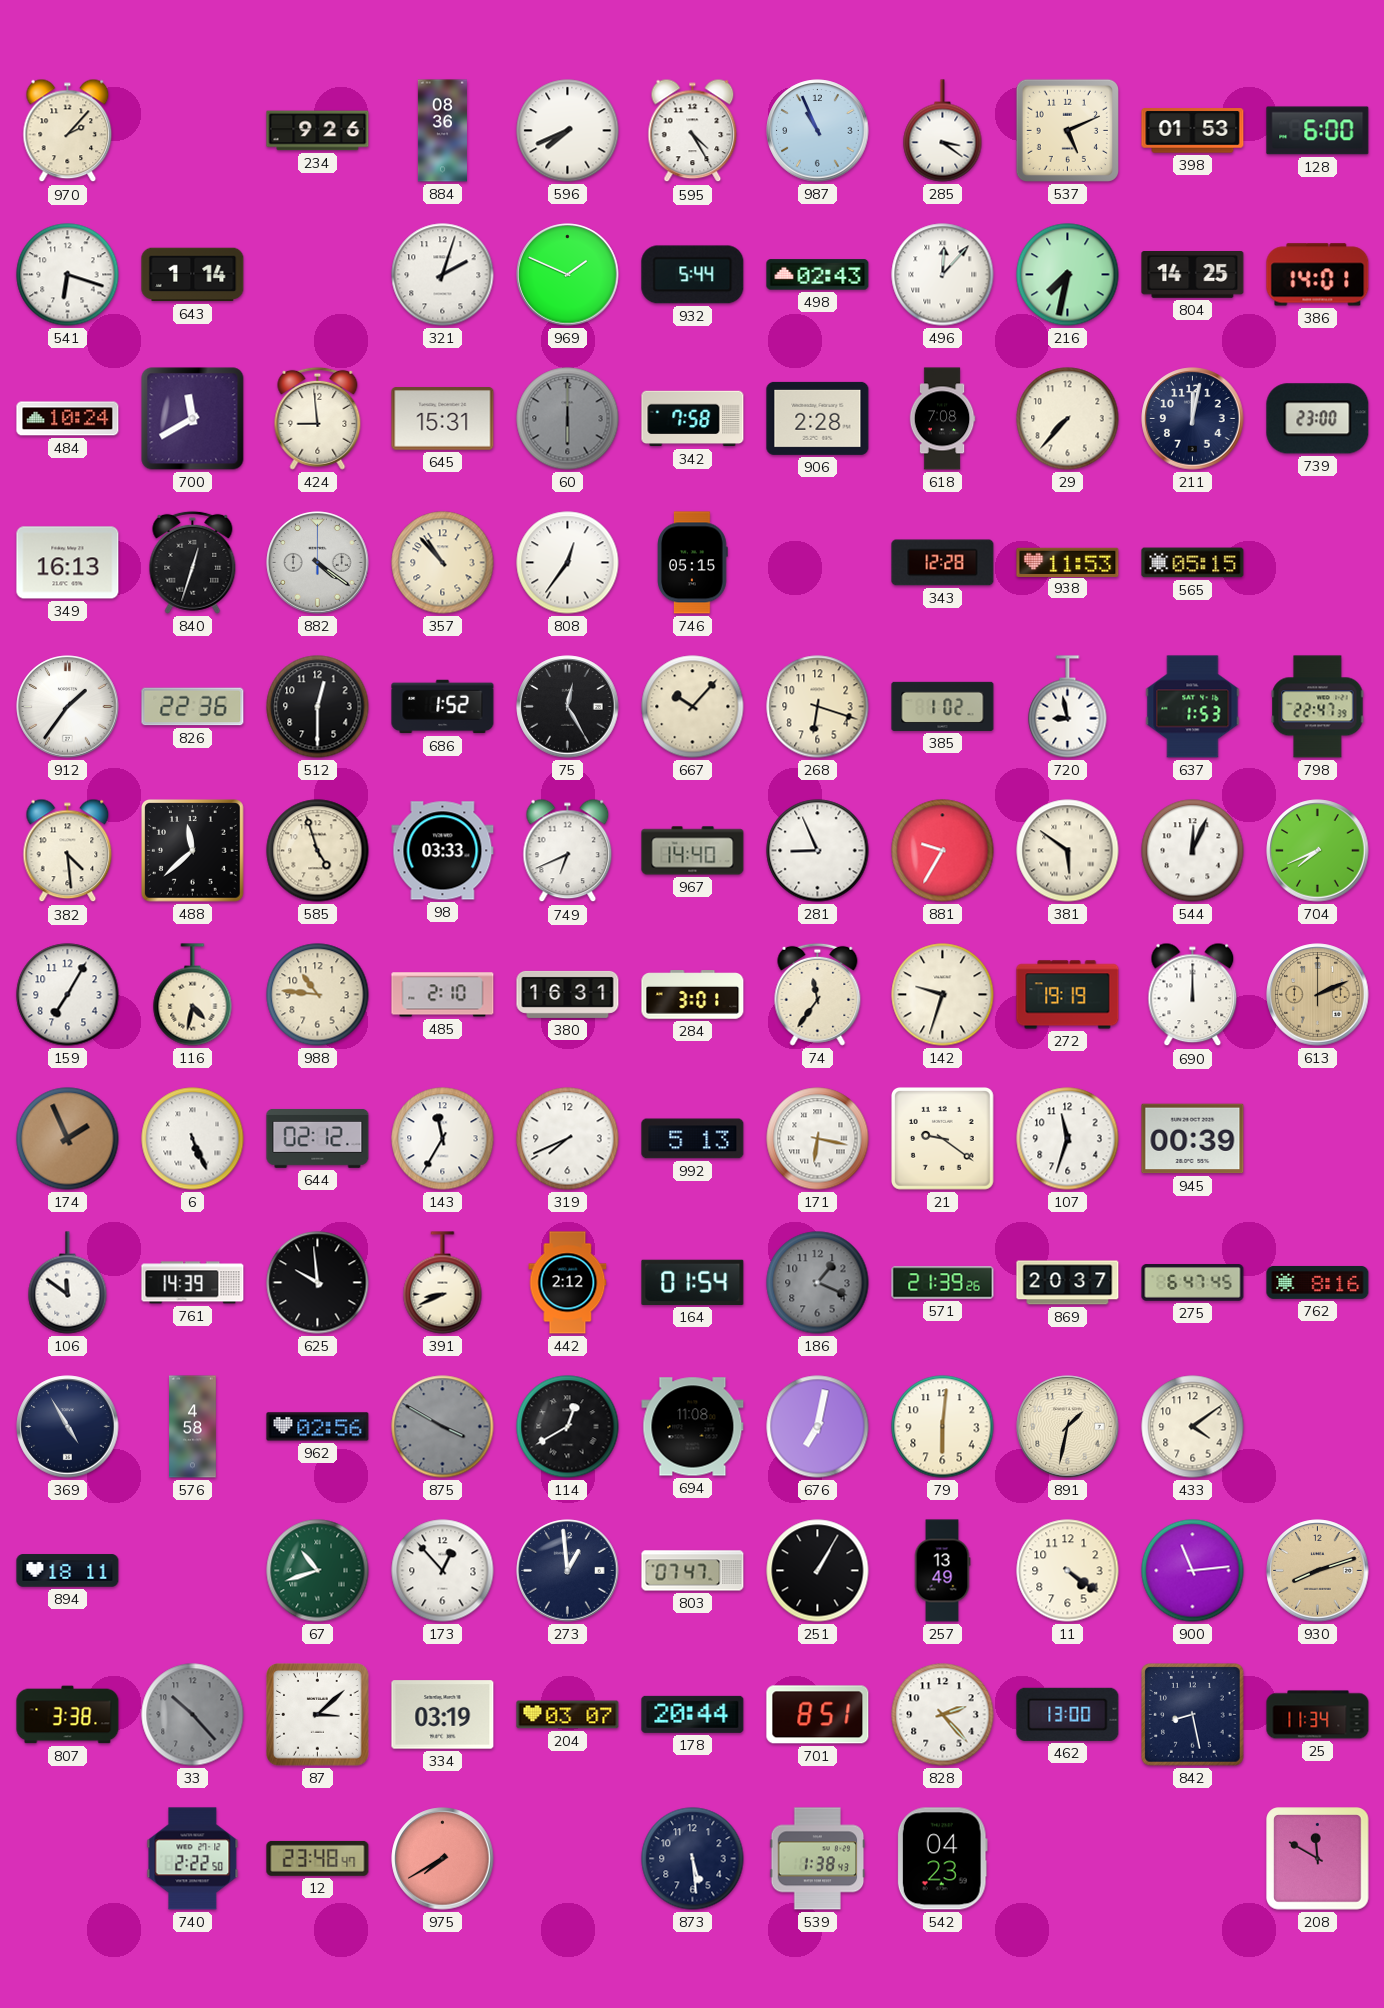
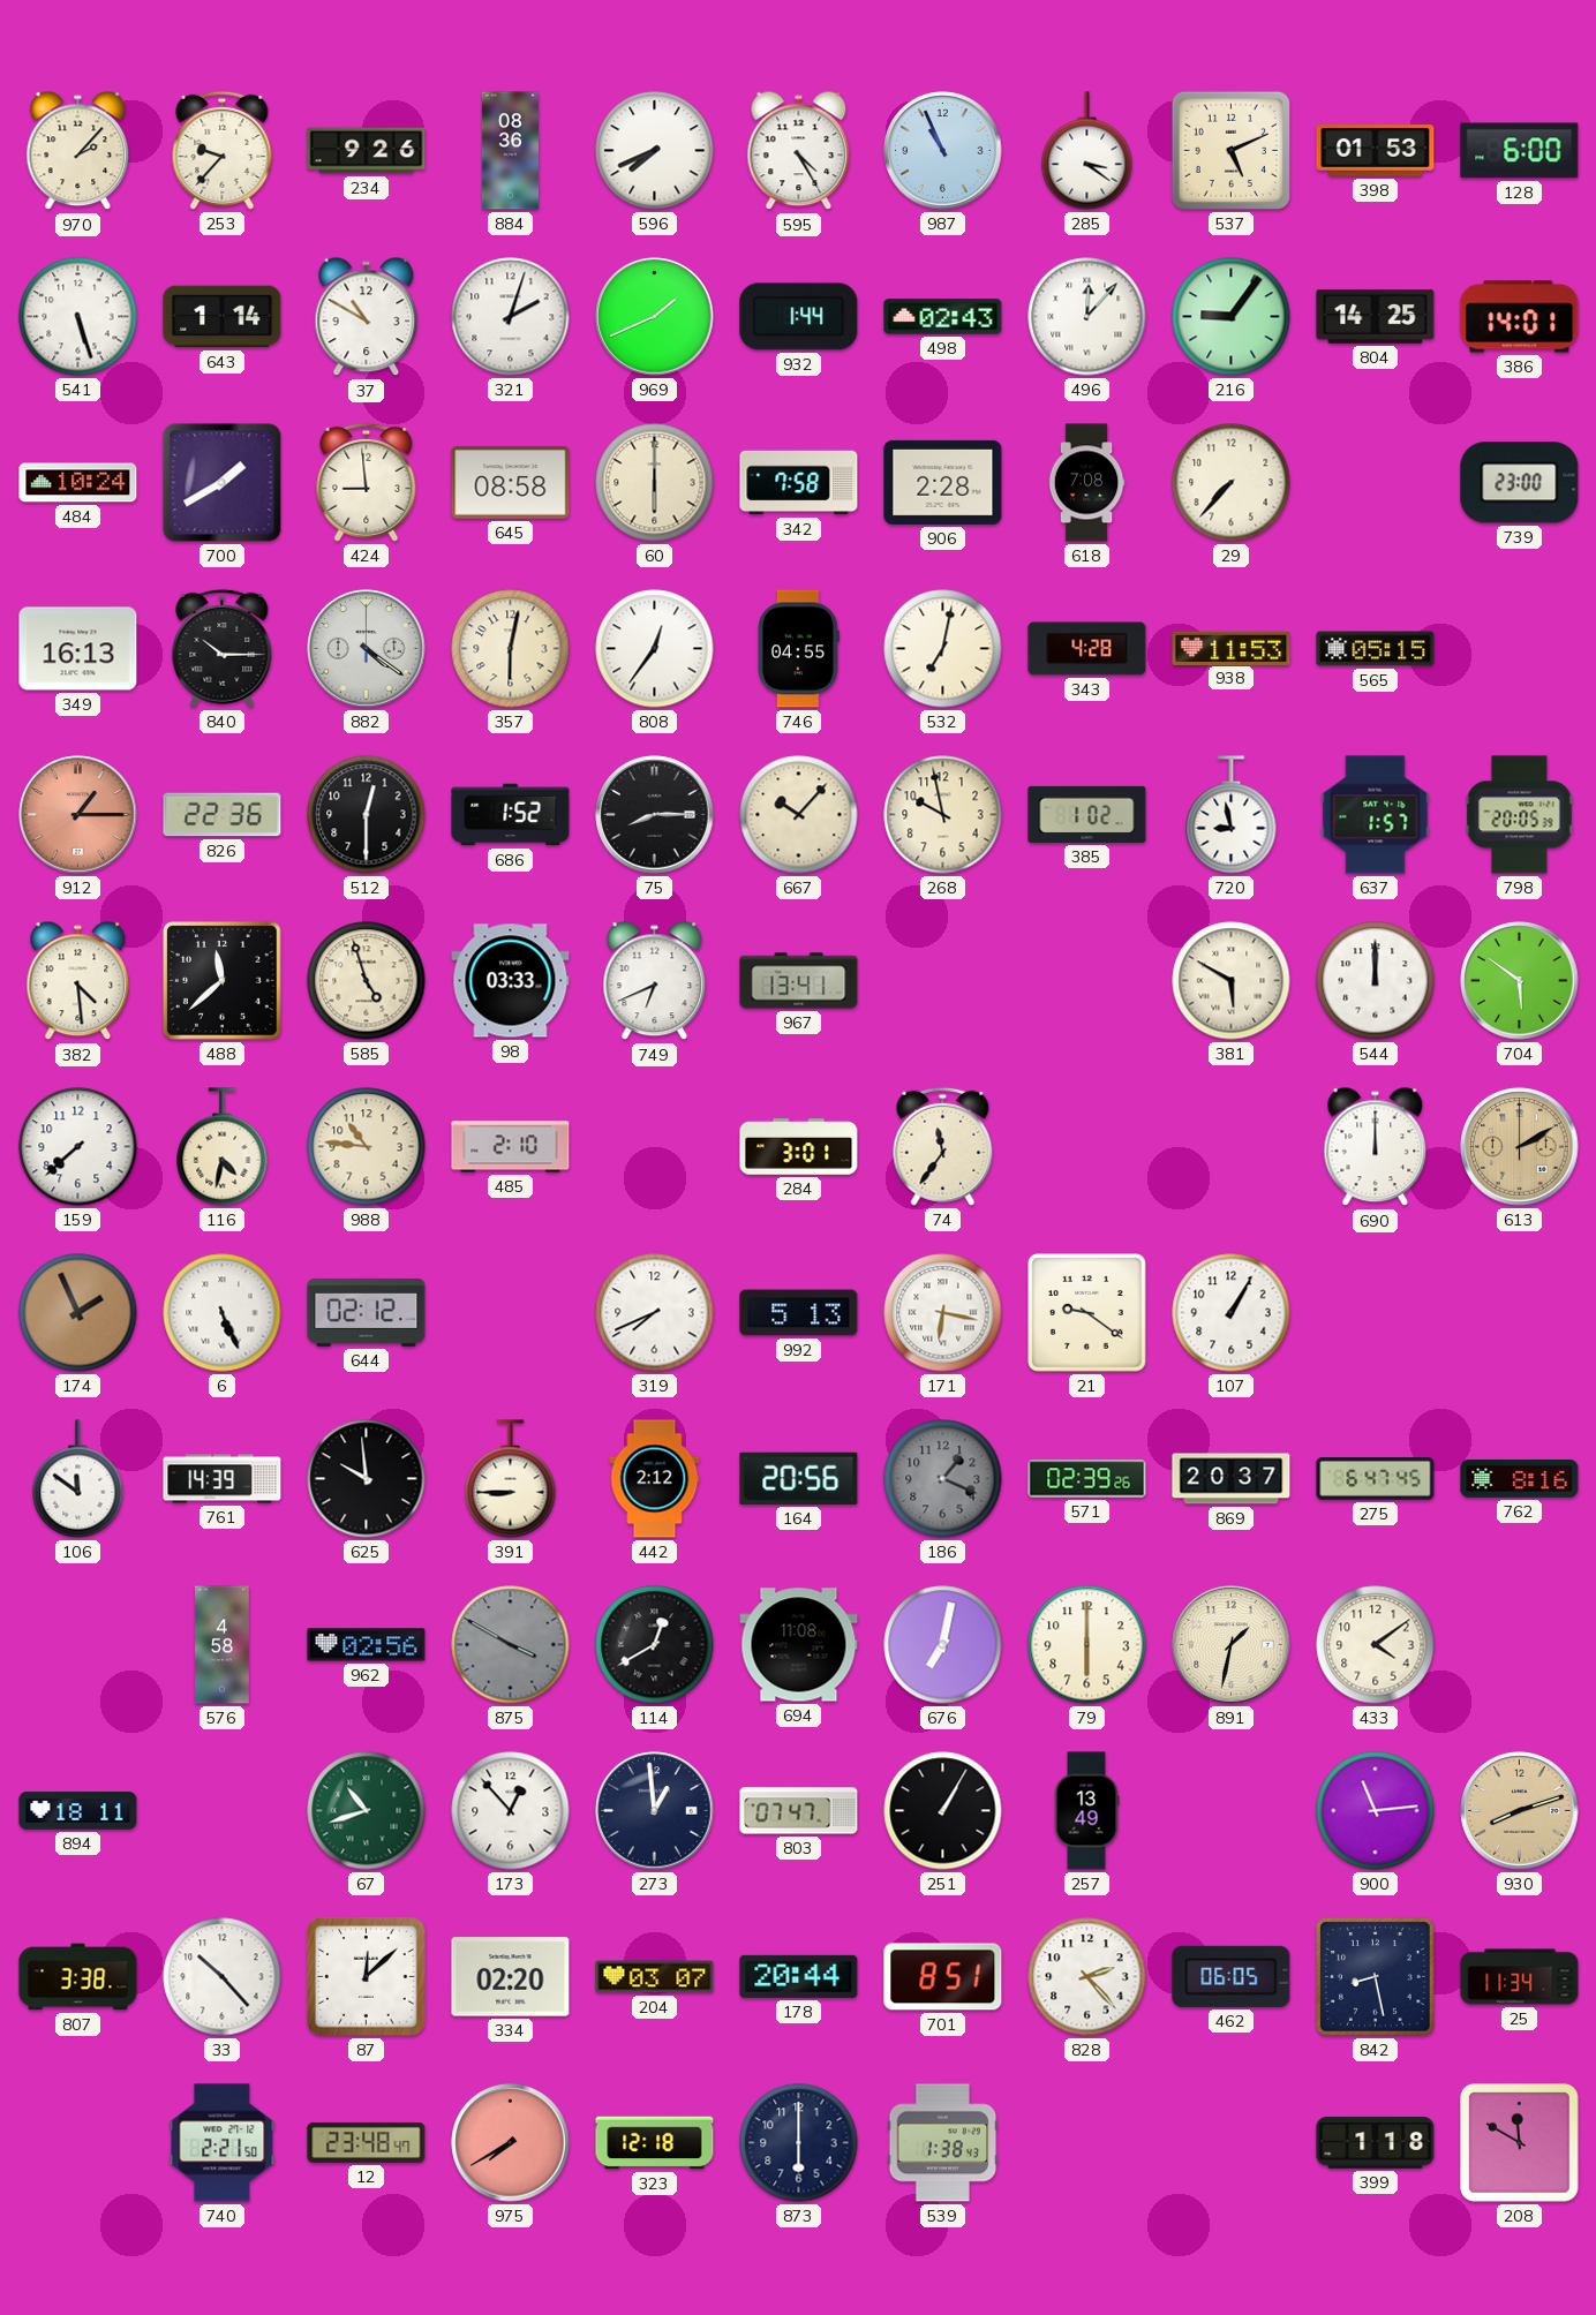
253: none -> 9:37 (223, 150)
541: 6:18 -> 5:27 (78, 317)
37: none -> 10:50 (367, 317)
969: 1:49 -> 1:41 (655, 317)
932: 5:44 -> 1:44 (799, 317)
216: 7:32 -> 9:06 (1232, 317)
700: 11:40 -> 1:40 (223, 483)
645: 15:31 -> 08:58 (511, 483)
60 dial: grey -> cream (655, 483)
211: 12:02 -> none (1193, 419)
840: 12:33 -> 10:15 (223, 648)
357: 10:53 -> 6:02 (511, 649)
746: 05:15 -> 04:55 (799, 649)
532: none -> 7:02 (943, 649)
343: 12:28 -> 4:28 (1087, 649)
912: 1:36 -> 1:15 (78, 815)
912 dial: white -> salmon (78, 815)
75: 12:25 -> 8:15 (655, 815)
268: 6:18 -> 9:58 (943, 815)
637: 1:53 -> 1:57 (1376, 815)
798: 22:47 -> 20:05 (1520, 815)
967: 14:40 -> 13:41 (799, 981)
281: 8:56 -> none (818, 851)
881: 9:35 -> none (943, 851)
381: 5:51 -> 5:50 (1232, 981)
544: 12:04 -> 12:00 (1376, 981)
704: 7:41 -> 5:51 (1520, 981)
159: 7:05 -> 7:38 (78, 1147)
380: 16:31 -> none (568, 994)
142: 9:33 -> none (943, 995)
272: 19:19 -> none (1068, 995)
613: 2:11 -> 2:10 (1520, 1147)
143: 11:35 -> none (443, 1139)
107: 11:33 -> 1:05 (1232, 1313)
945: 00:39 -> none (1193, 1139)
391: 8:41 -> 8:45 (511, 1479)
164: 01:54 -> 20:56 (799, 1478)
571: 21:39 -> 02:39 (1087, 1479)
369: 4:55 -> none (68, 1427)
79: 6:01 -> 6:00 (1087, 1645)
11: 4:21 -> none (1068, 1571)
33 dial: grey -> white (223, 1977)
87: 3:08 -> 12:08 (367, 1977)
334: 03:19 -> 02:20 (511, 1977)
462: 13:00 -> 06:05 (1232, 1976)
740: 2:22 -> 2:21 (223, 2143)
323: none -> 12:18 (655, 2143)
873: 5:29 -> 6:00 (799, 2143)
542: 04:23 -> none (942, 1859)
399: none -> 1:18 (1376, 2143)
